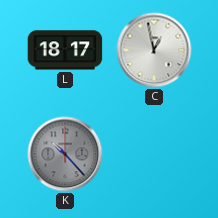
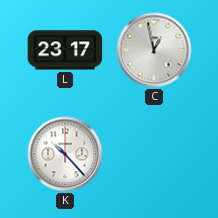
L: 18:17 -> 23:17 (65, 50)
K dial: grey -> white (65, 154)
